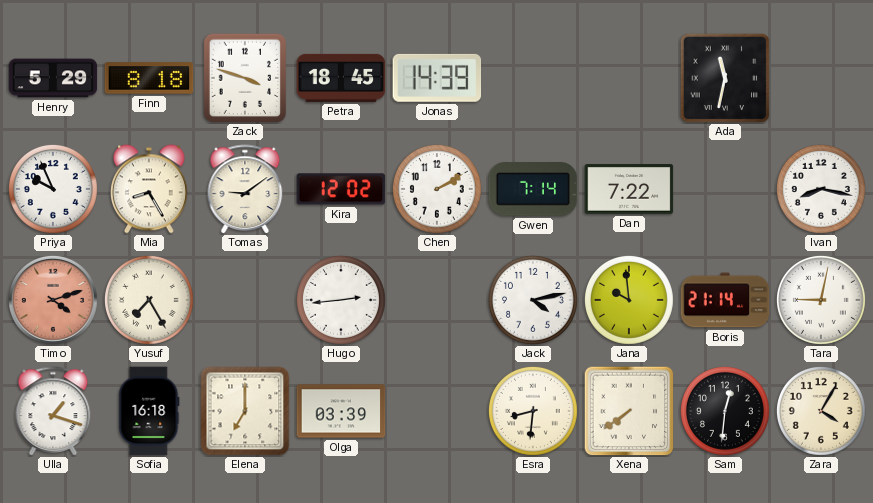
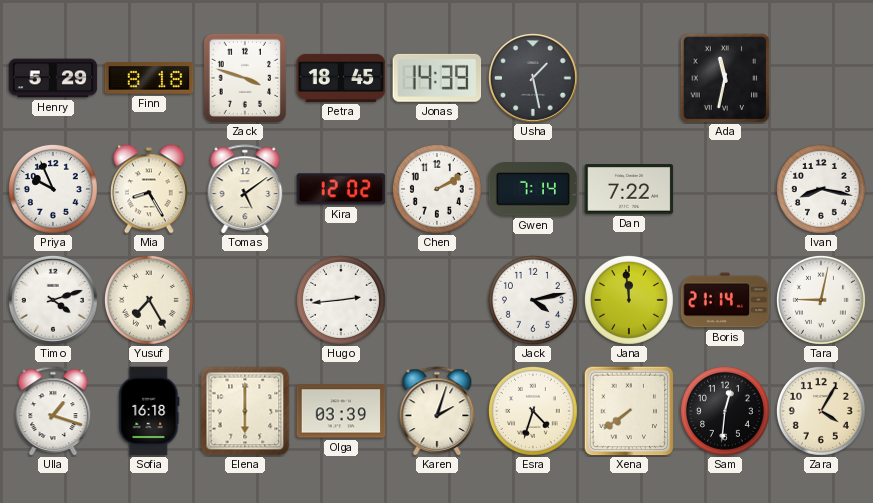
Usha: none -> 1:28 (533, 78)
Tomas: 9:09 -> 5:09 (245, 189)
Timo dial: salmon -> white (53, 300)
Jana: 9:59 -> 11:59 (629, 300)
Elena: 7:00 -> 6:00 (245, 411)
Karen: none -> 2:03 (437, 411)
Esra: 8:31 -> 4:33 (533, 411)
